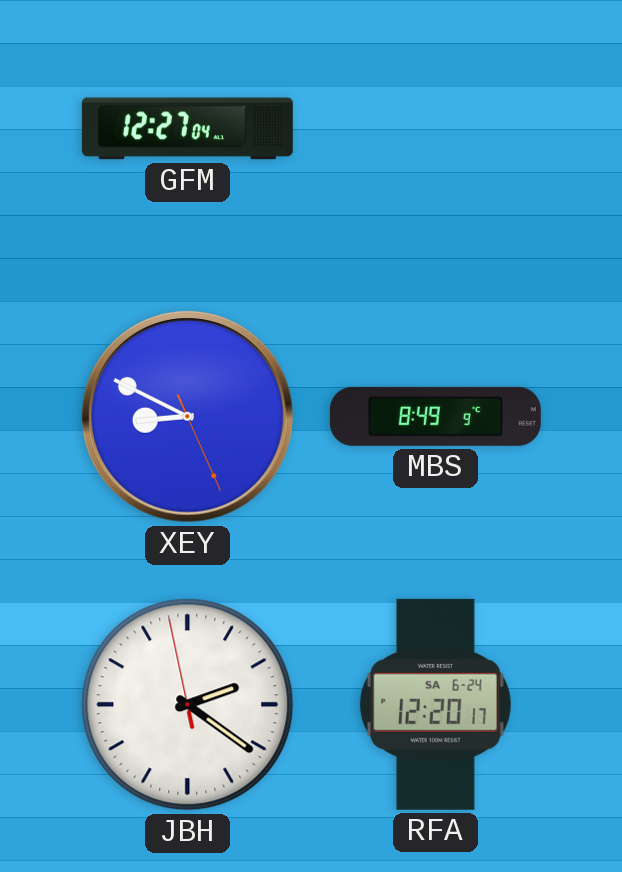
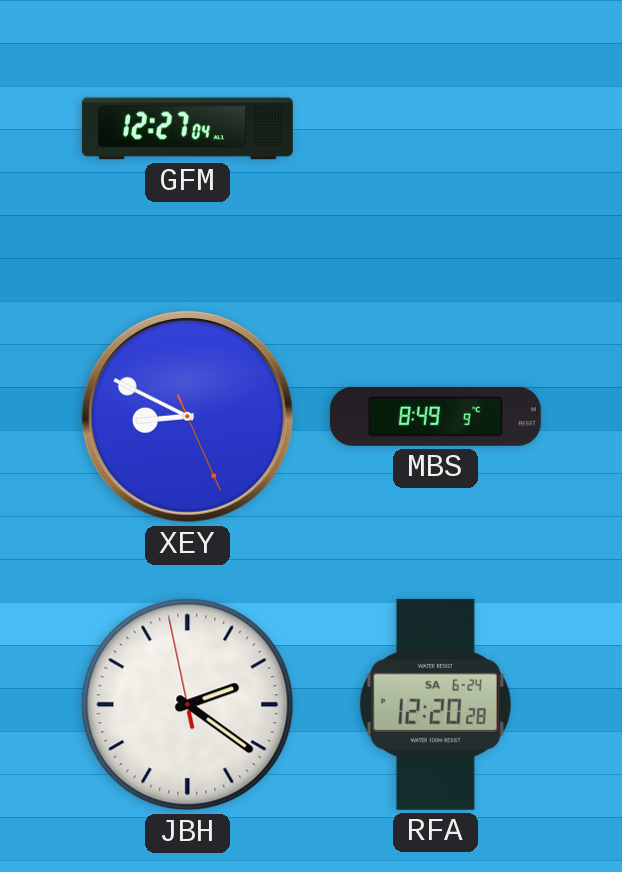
RFA: 12:20:17 -> 12:20:28 (435, 704)
